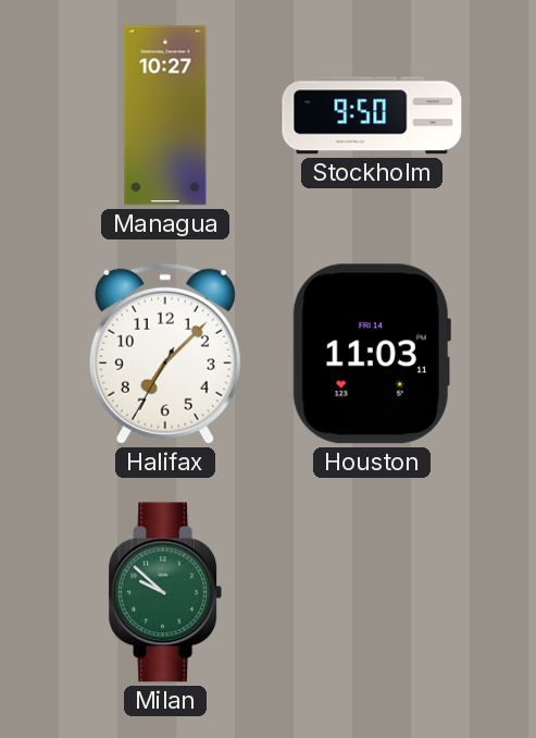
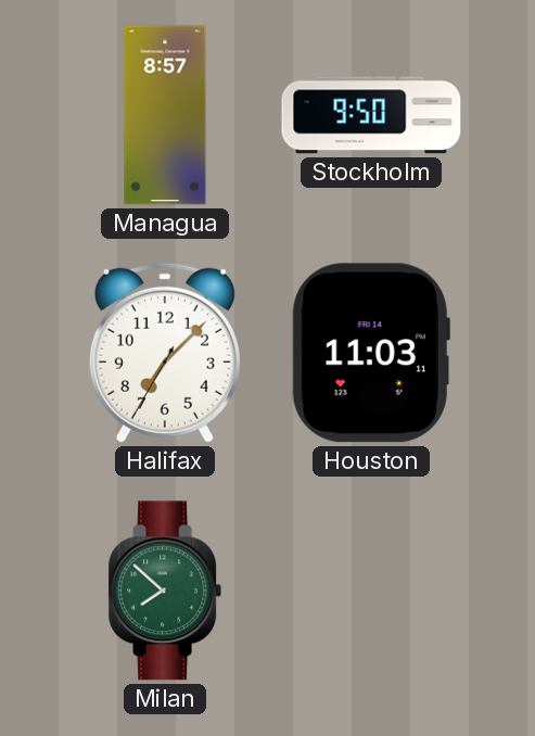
Managua: 10:27 -> 8:57 (165, 115)
Milan: 9:52 -> 7:52 (165, 591)
